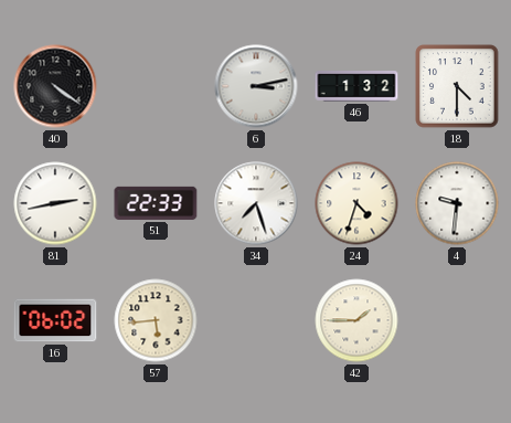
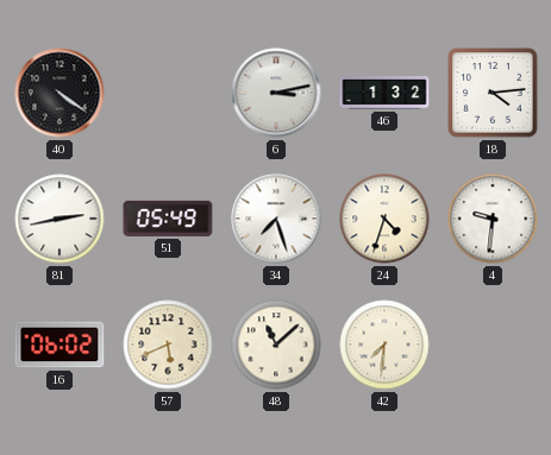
18: 4:30 -> 4:14 (493, 93)
51: 22:33 -> 05:49 (168, 219)
57: 5:44 -> 5:41 (168, 345)
48: none -> 11:08 (276, 345)
42: 1:45 -> 7:31 (384, 345)
